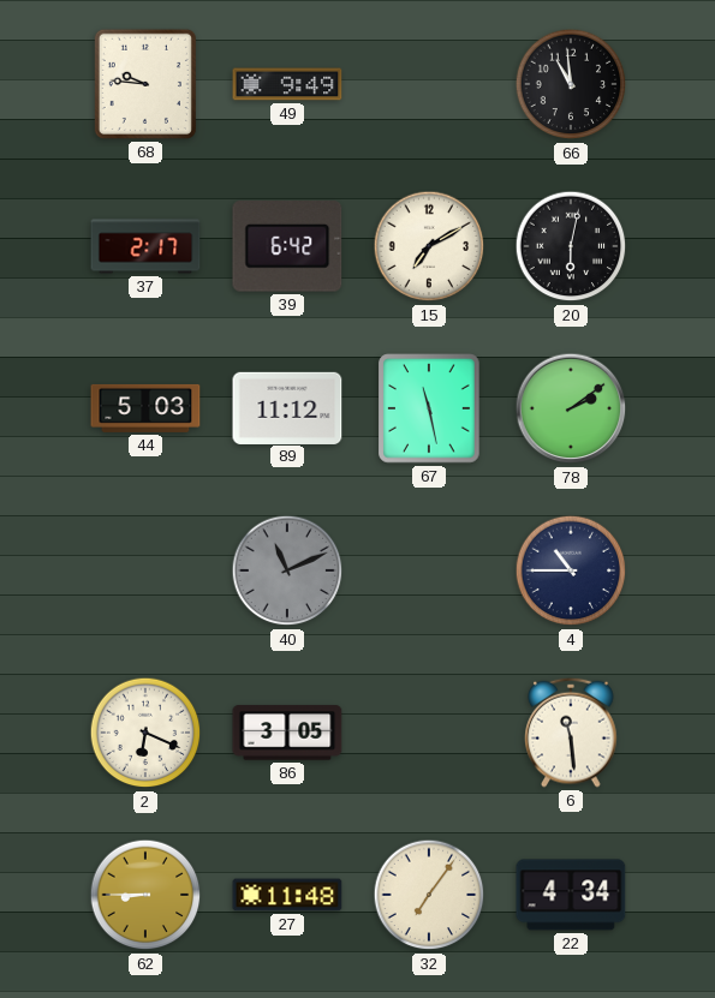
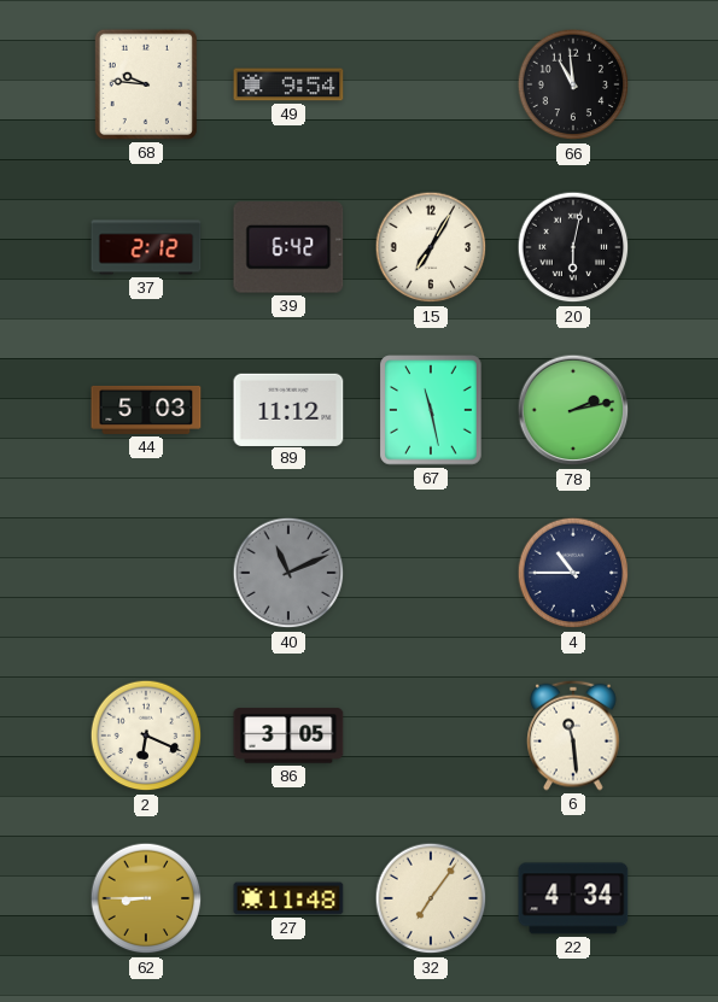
49: 9:49 -> 9:54 (288, 84)
37: 2:17 -> 2:12 (146, 247)
15: 7:10 -> 7:05 (431, 247)
78: 2:09 -> 2:13 (573, 410)
